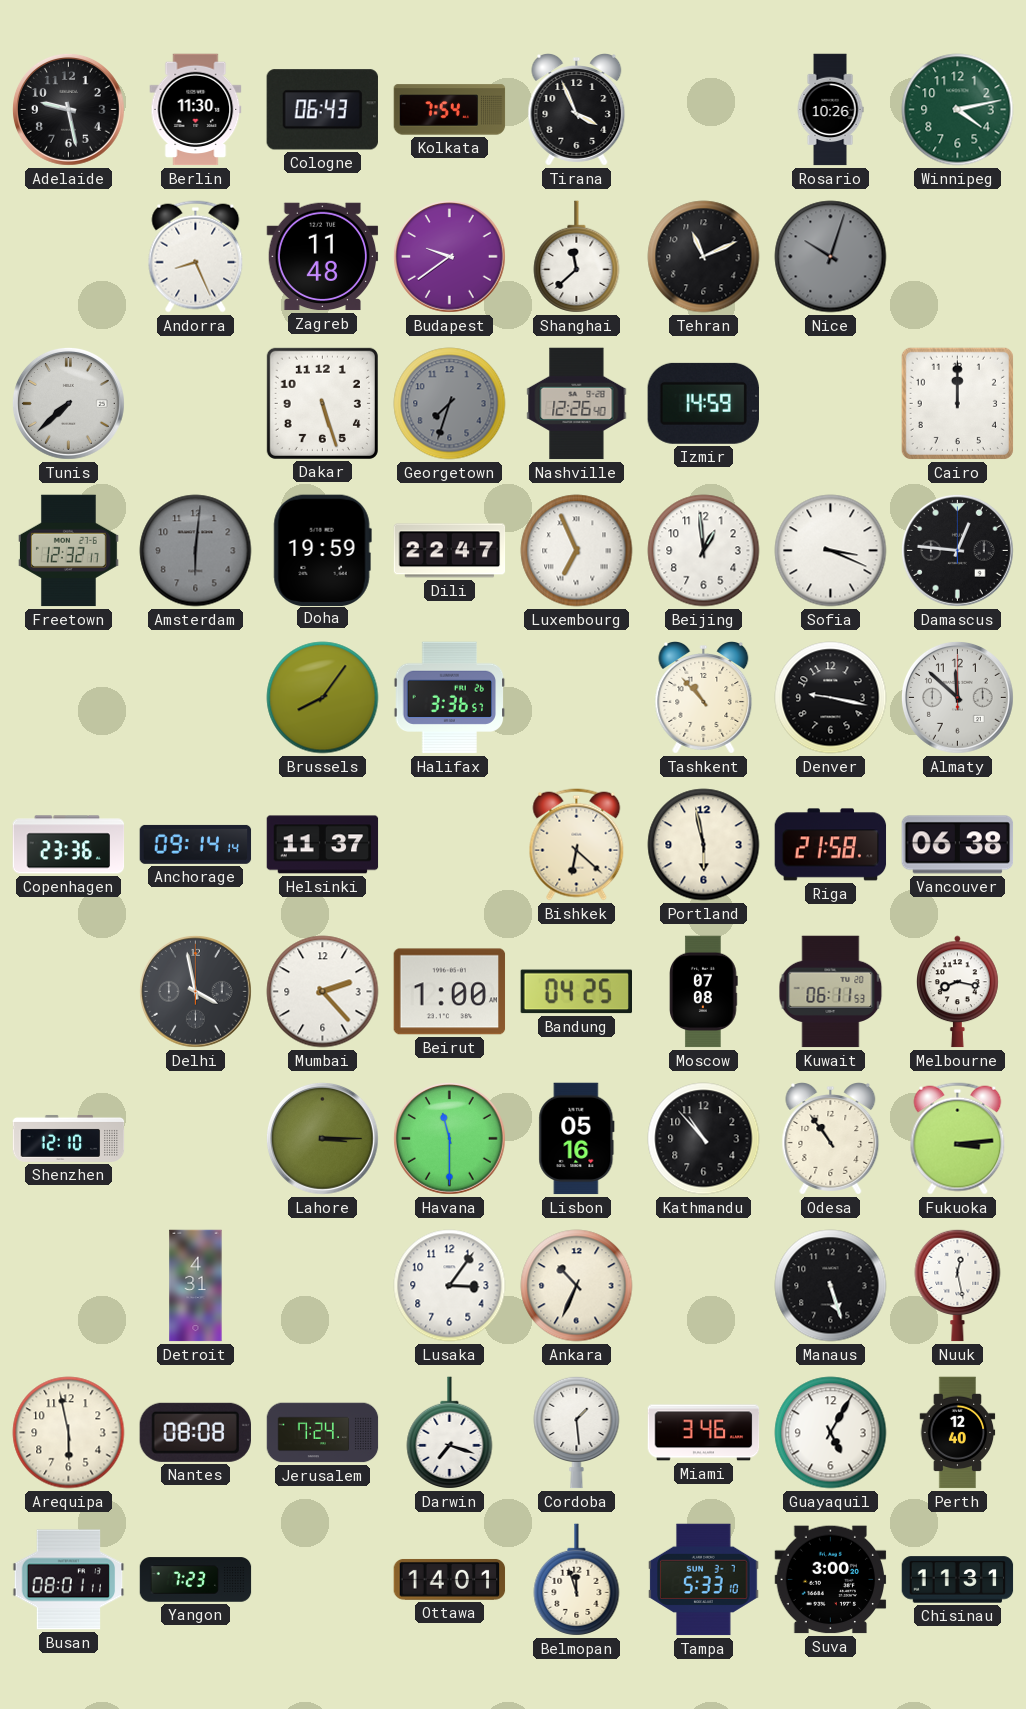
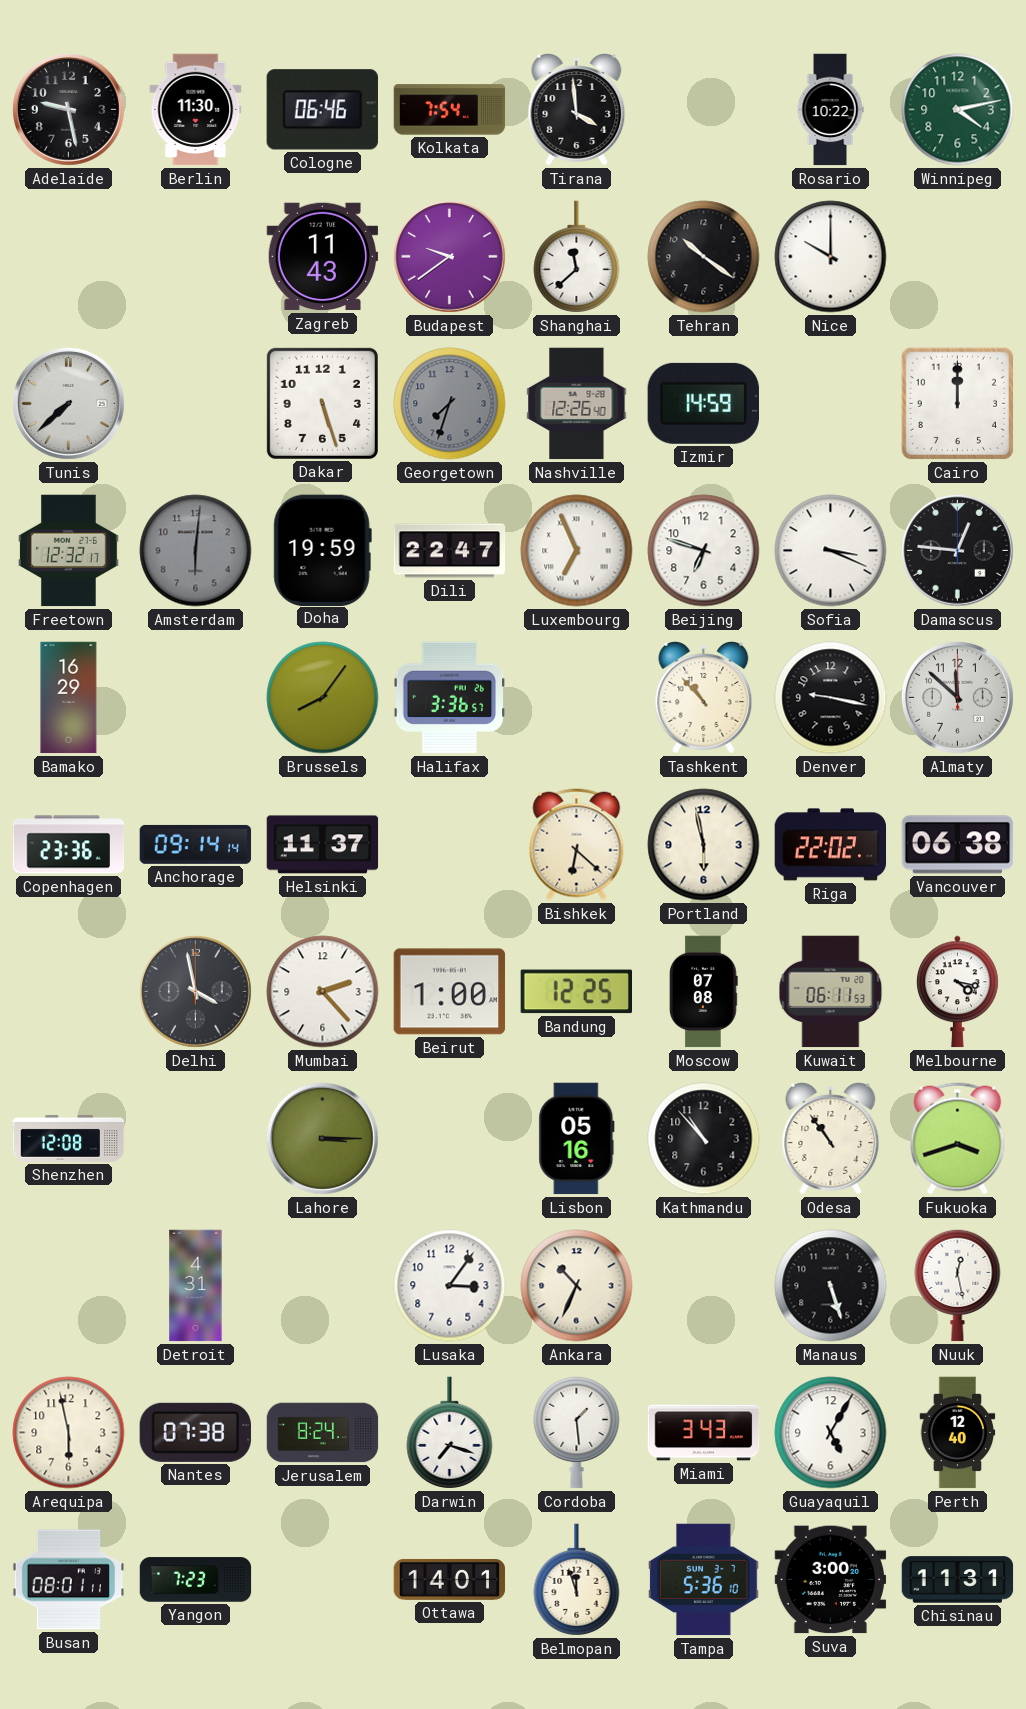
Cologne: 06:43 -> 06:46 (322, 110)
Tirana: 3:56 -> 3:59 (577, 110)
Rosario: 10:26 -> 10:22 (830, 110)
Andorra: 8:26 -> none (196, 257)
Zagreb: 11:48 -> 11:43 (323, 257)
Tehran: 11:11 -> 10:21 (704, 257)
Nice: 10:03 -> 10:00 (831, 257)
Nice dial: grey -> white (831, 257)
Beijing: 12:59 -> 6:48 (704, 551)
Bamako: none -> 16:29 (69, 698)
Riga: 21:58 -> 22:02 (831, 845)
Bandung: 04:25 -> 12:25 (576, 992)
Melbourne: 8:17 -> 4:17 (958, 992)
Shenzhen: 12:10 -> 12:08 (69, 1138)
Havana: 11:30 -> none (450, 1139)
Fukuoka: 3:14 -> 3:42 (958, 1139)
Nantes: 08:08 -> 07:38 (195, 1432)
Jerusalem: 7:24 -> 8:24 (323, 1433)
Miami: 3:46 -> 3:43 (704, 1433)
Tampa: 5:33 -> 5:36 (704, 1580)
